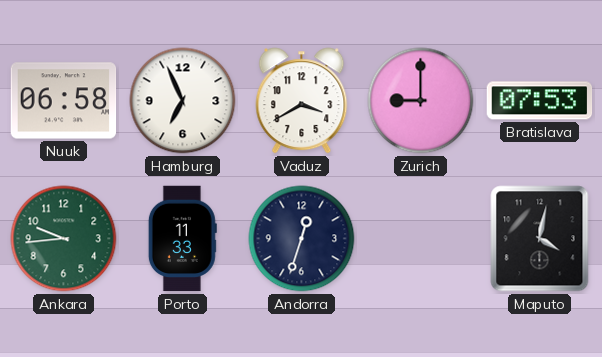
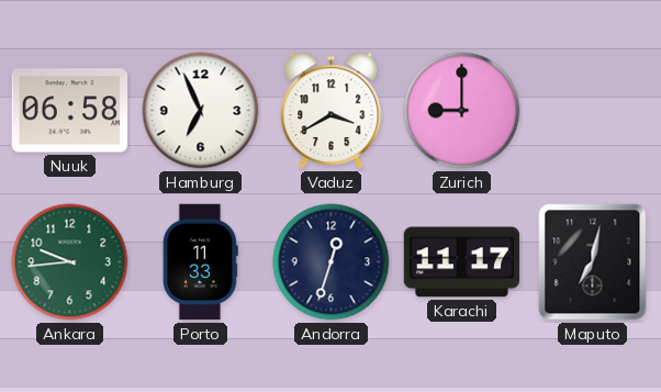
Bratislava: 07:53 -> none (540, 101)
Karachi: none -> 11:17 (462, 262)
Maputo: 4:02 -> 7:02 (593, 262)
